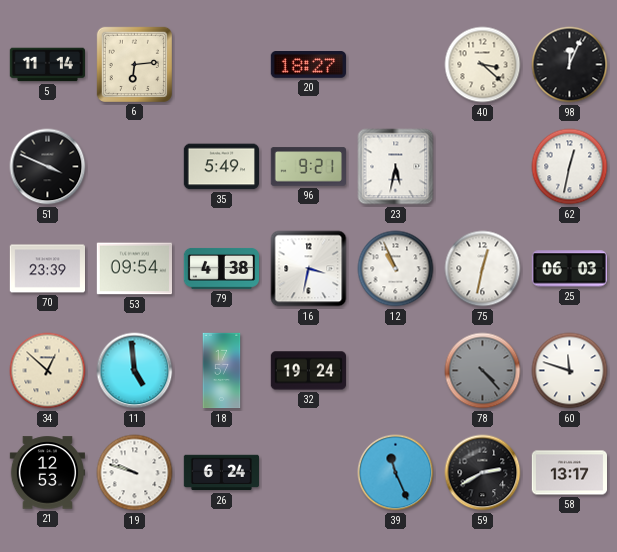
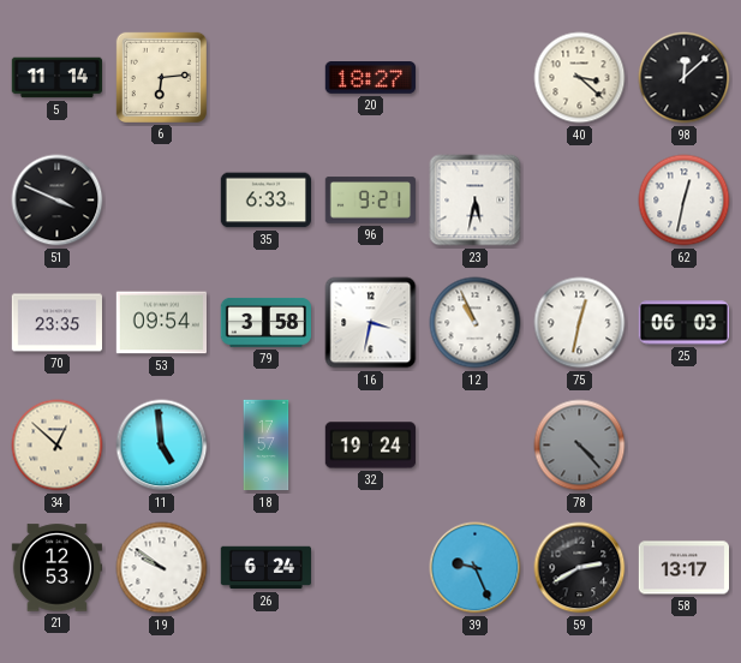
98: 12:04 -> 12:08 (685, 78)
35: 5:49 -> 6:33 (265, 201)
70: 23:39 -> 23:35 (56, 323)
79: 4:38 -> 3:58 (265, 322)
60: 11:48 -> none (570, 371)
19: 9:48 -> 9:51 (162, 568)
39: 11:26 -> 9:26 (476, 568)
